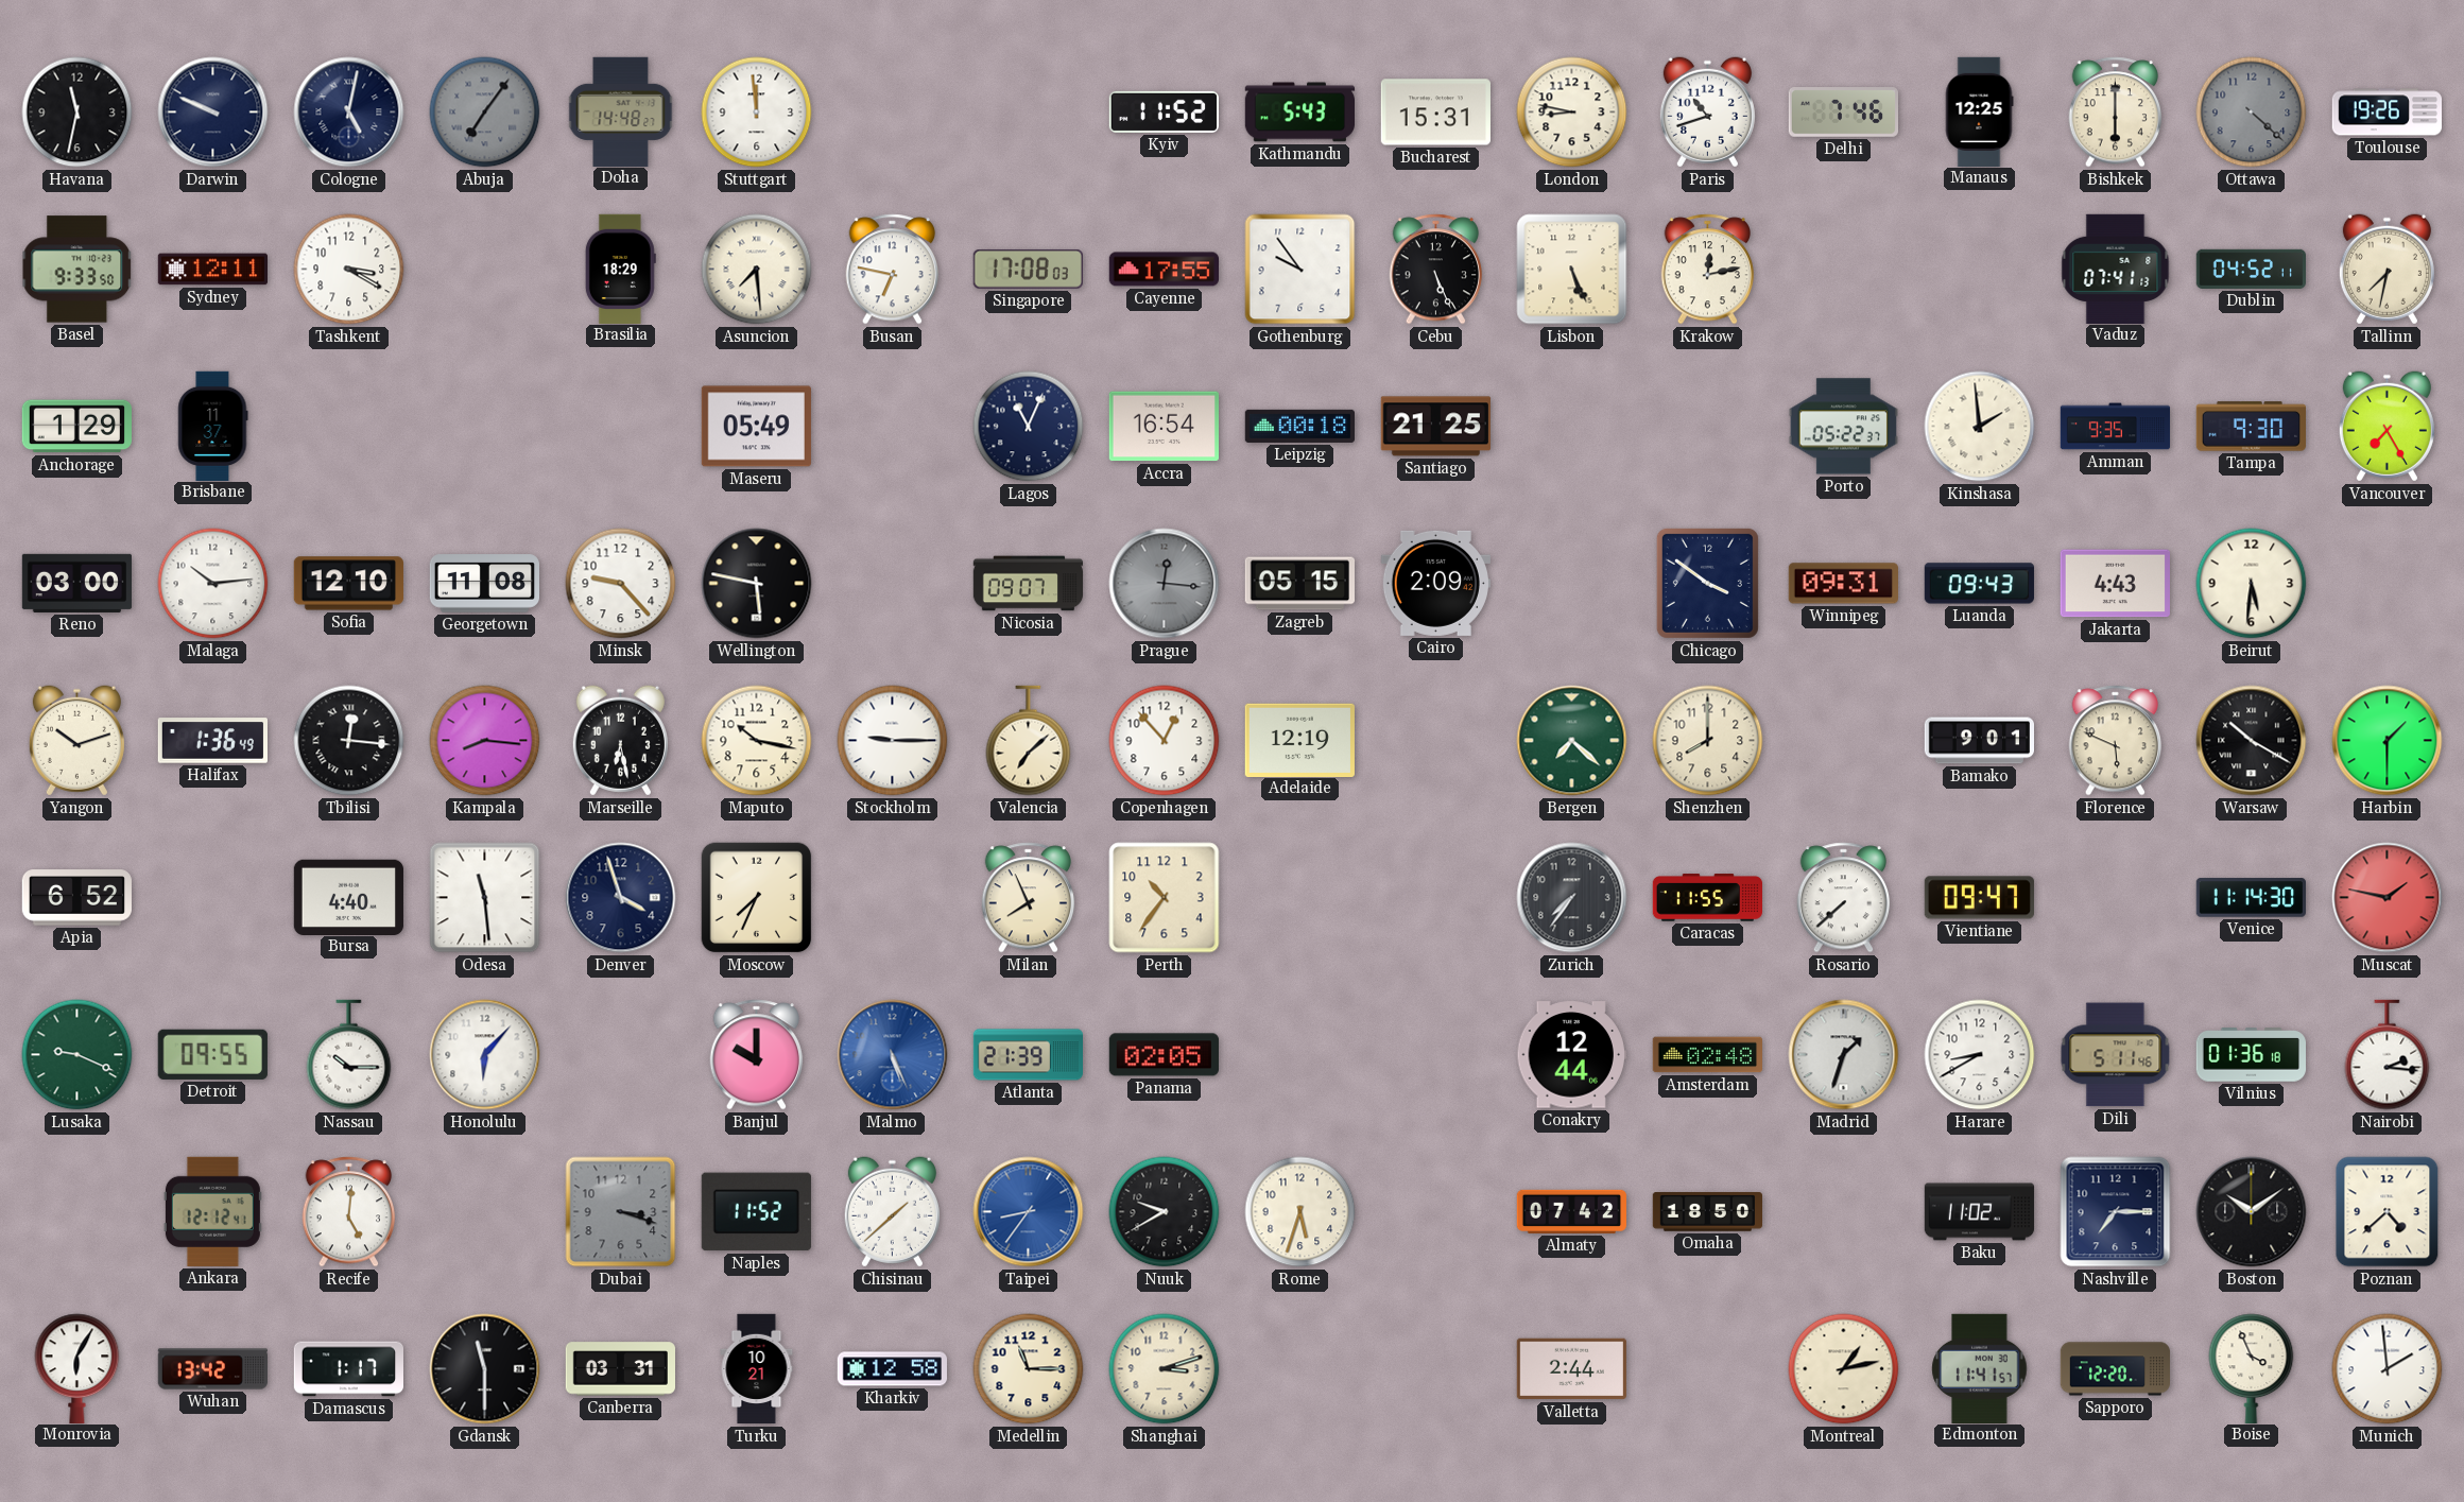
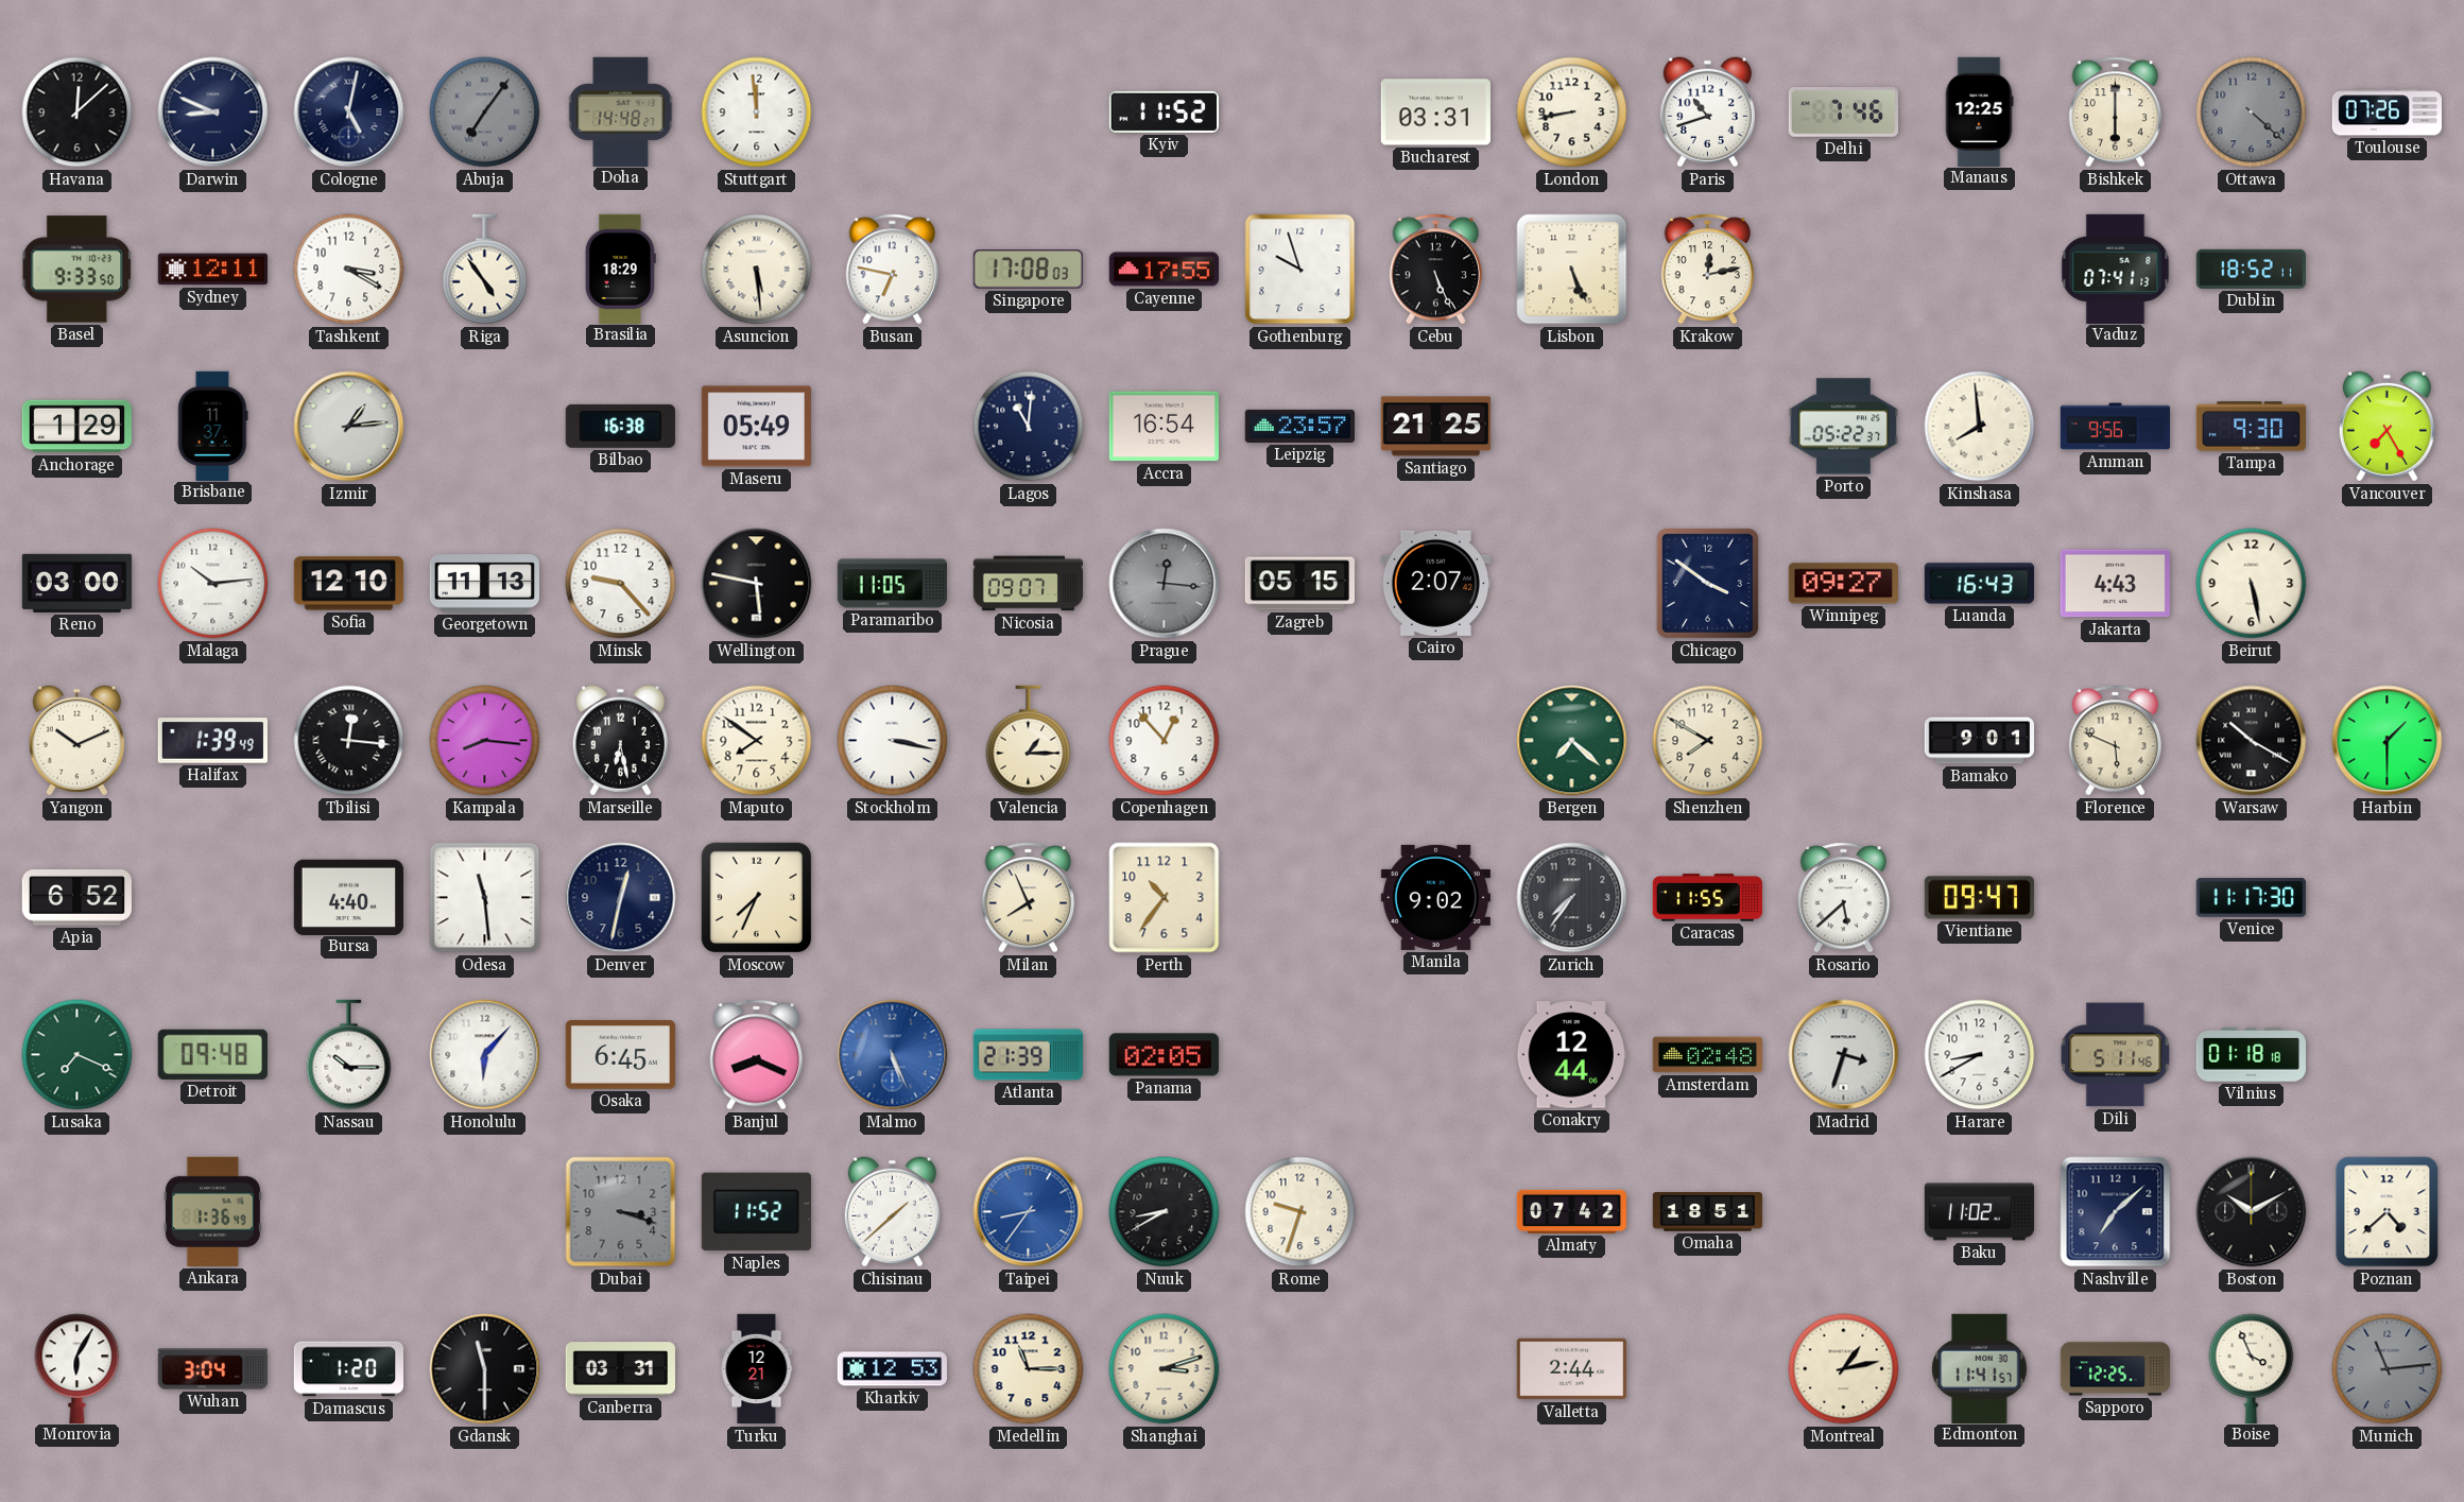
Havana: 11:32 -> 12:08 (77, 113)
Darwin: 9:49 -> 8:49 (213, 113)
Kathmandu: 5:43 -> none (1299, 113)
Bucharest: 15:31 -> 03:31 (1435, 113)
London: 8:47 -> 8:43 (1572, 113)
Toulouse: 19:26 -> 07:26 (2387, 113)
Riga: none -> 4:54 (485, 270)
Asuncion: 7:29 -> 5:29 (757, 270)
Gothenburg: 9:54 -> 9:57 (1300, 270)
Dublin: 04:52 -> 18:52 (2251, 269)
Tallinn: 7:32 -> none (2387, 270)
Izmir: none -> 1:14 (349, 427)
Bilbao: none -> 16:38 (620, 426)
Lagos: 11:04 -> 11:01 (1029, 427)
Leipzig: 00:18 -> 23:57 (1299, 426)
Kinshasa: 1:59 -> 7:59 (1980, 427)
Amman: 9:35 -> 9:56 (2116, 427)
Georgetown: 11:08 -> 11:13 (484, 584)
Paramaribo: none -> 11:05 (892, 584)
Cairo: 2:09 -> 2:07 (1435, 583)
Winnipeg: 09:31 -> 09:27 (1843, 584)
Luanda: 09:43 -> 16:43 (1979, 584)
Beirut: 5:31 -> 5:28 (2252, 584)
Yangon: 10:12 -> 10:11 (76, 741)
Halifax: 1:36 -> 1:39 (212, 741)
Maputo: 10:17 -> 7:51 (757, 741)
Stockholm: 9:15 -> 3:17 (893, 741)
Valencia: 7:08 -> 1:15 (1029, 741)
Adelaide: 12:19 -> none (1299, 740)
Shenzhen: 8:00 -> 7:50 (1708, 741)
Denver: 3:57 -> 12:32 (621, 898)
Manila: none -> 9:02 (1435, 897)
Rosario: 7:38 -> 5:38 (1844, 898)
Venice: 11:14 -> 11:17 (2251, 898)
Muscat: 1:47 -> none (2388, 898)
Lusaka: 9:19 -> 7:19 (77, 1055)
Detroit: 09:55 -> 09:48 (212, 1054)
Osaka: none -> 6:45 (620, 1055)
Banjul: 10:00 -> 8:19 (757, 1055)
Madrid: 1:33 -> 3:33 (1844, 1055)
Vilnius: 01:36 -> 01:18 (2251, 1055)
Nairobi: 2:16 -> none (2388, 1055)
Ankara: 12:12 -> 1:36 (212, 1211)
Recife: 5:01 -> none (349, 1212)
Nuuk: 9:40 -> 8:40 (1165, 1212)
Rome: 5:33 -> 9:33 (1300, 1212)
Omaha: 18:50 -> 18:51 (1707, 1212)
Nashville: 7:15 -> 7:08 (2116, 1212)
Boston: 10:09 -> 10:10 (2252, 1212)
Wuhan: 13:42 -> 3:04 (212, 1369)
Damascus: 1:17 -> 1:20 (348, 1369)
Turku: 10:21 -> 12:21 (757, 1369)
Kharkiv: 12:58 -> 12:53 (892, 1369)
Sapporo: 12:20 -> 12:25 (2115, 1369)
Munich: 1:59 -> 11:14 (2388, 1369)
Munich dial: white -> grey (2388, 1369)
